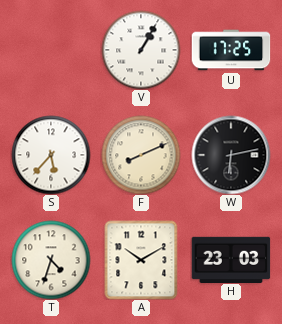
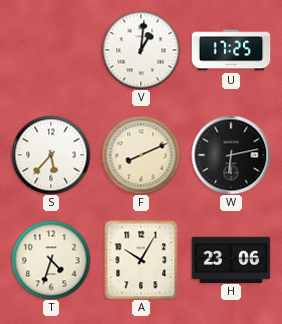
V: 1:05 -> 1:01 (141, 50)
A: 10:10 -> 10:05 (141, 260)
H: 23:03 -> 23:06 (231, 259)
